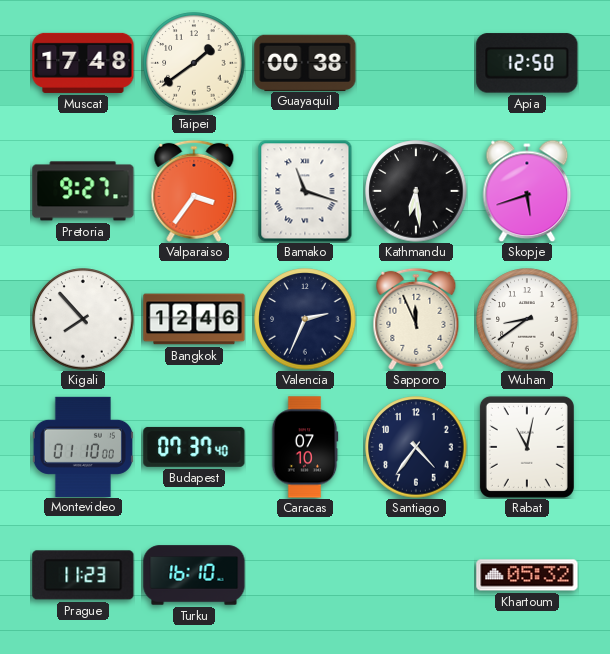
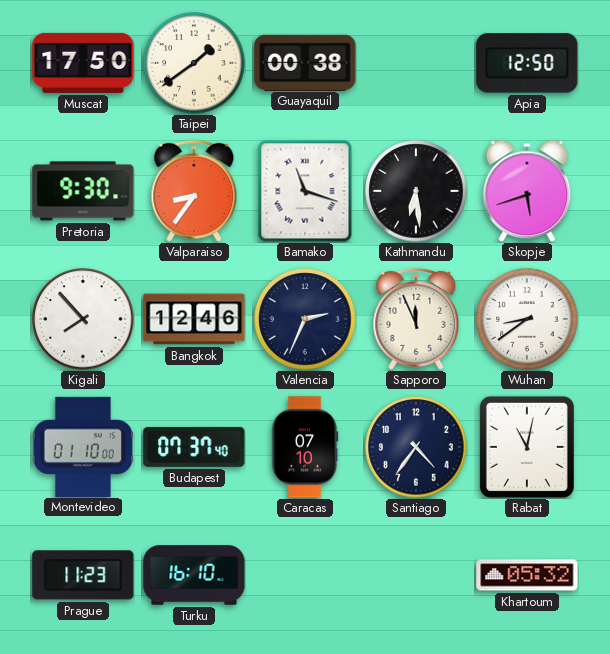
Muscat: 17:48 -> 17:50 (83, 63)
Pretoria: 9:27 -> 9:30 (83, 191)
Valparaiso: 3:36 -> 8:36 (194, 191)
